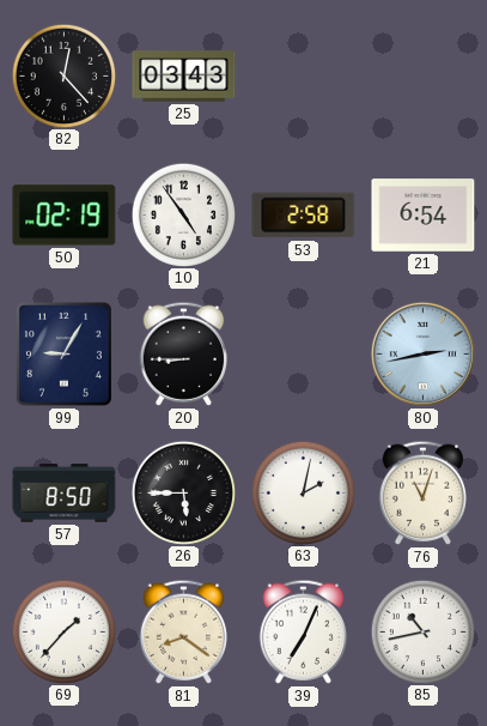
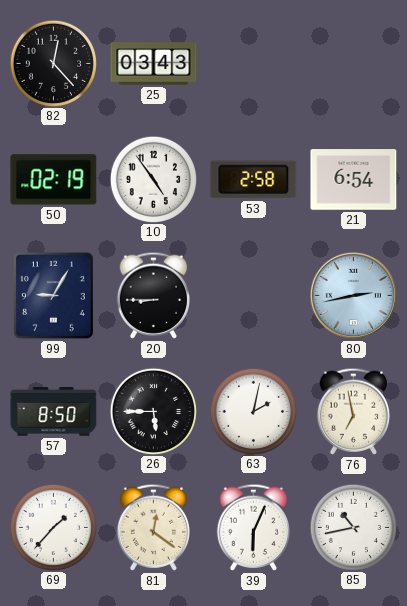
76: 11:03 -> 6:58 (353, 411)
81: 8:21 -> 12:21 (153, 527)
39: 7:04 -> 6:04 (253, 527)
